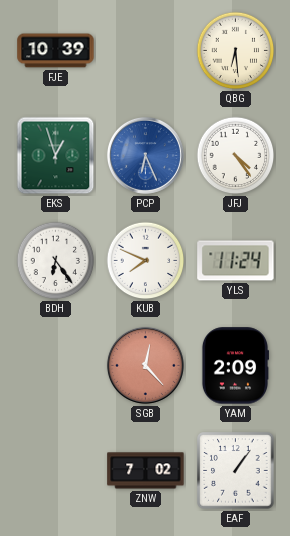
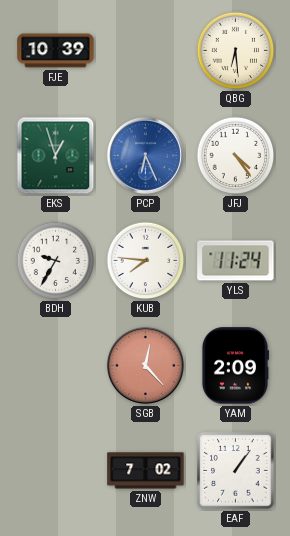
BDH: 6:24 -> 9:35 (56, 261)
KUB: 7:49 -> 7:46 (146, 261)
